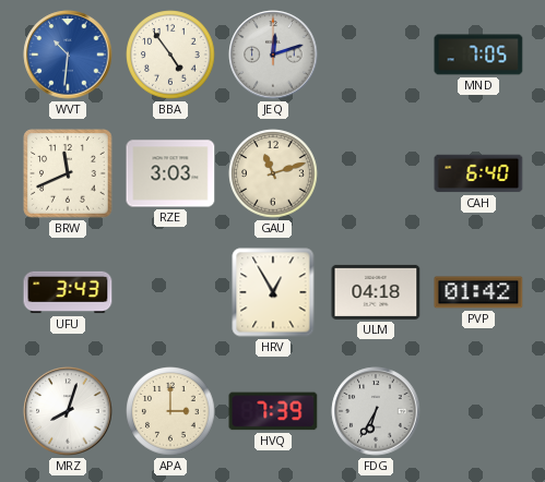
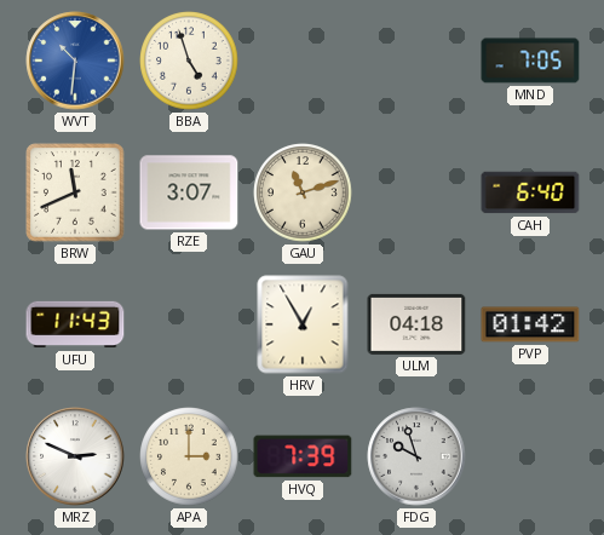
BBA: 4:54 -> 4:57 (189, 61)
JEQ: 12:12 -> none (273, 55)
RZE: 3:03 -> 3:07 (189, 192)
UFU: 3:43 -> 11:43 (75, 324)
MRZ: 8:03 -> 2:49 (75, 456)
FDG: 6:35 -> 9:57 (416, 456)
